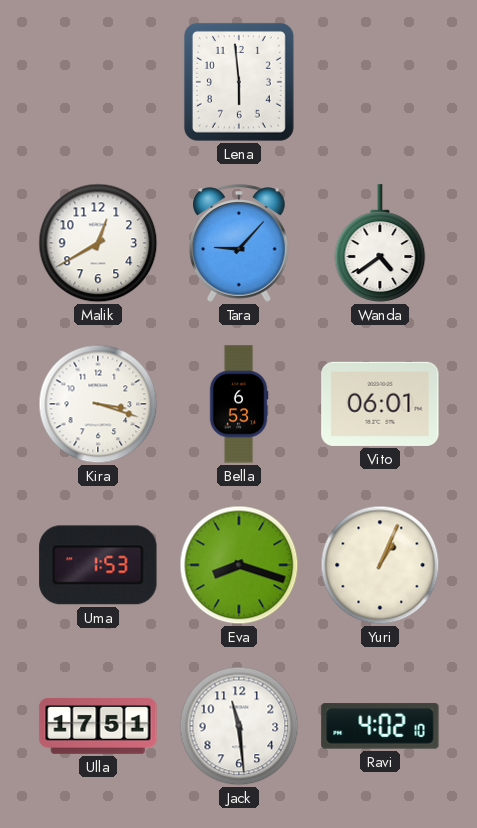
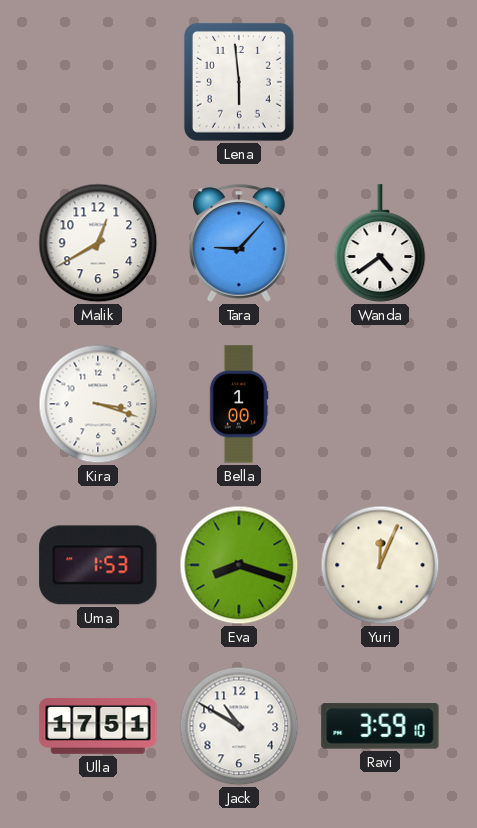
Bella: 6:53 -> 1:00 (239, 404)
Vito: 06:01 -> none (380, 404)
Yuri: 1:04 -> 12:04 (380, 565)
Jack: 11:29 -> 10:50 (239, 726)
Ravi: 4:02 -> 3:59 (380, 726)
